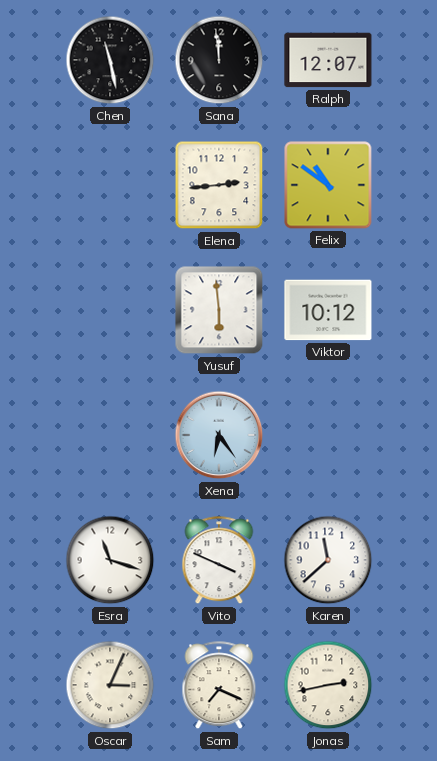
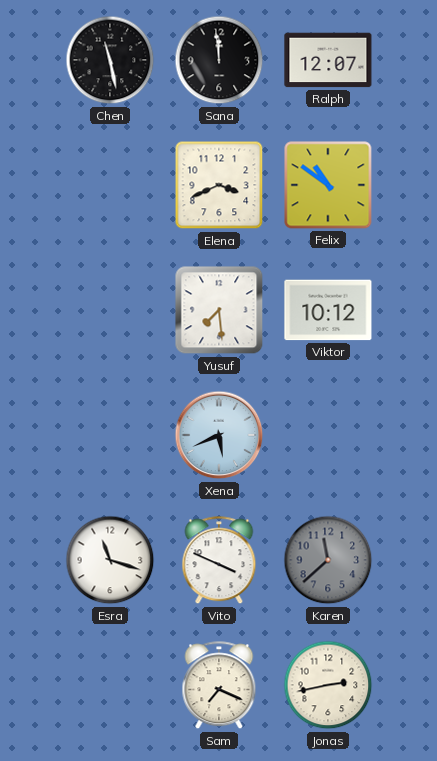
Elena: 2:44 -> 3:41 (219, 185)
Yusuf: 5:59 -> 7:29 (219, 310)
Xena: 6:24 -> 5:41 (219, 435)
Karen dial: white -> grey (328, 560)
Oscar: 3:04 -> none (110, 685)
